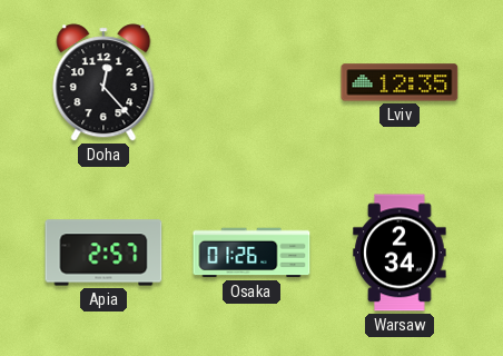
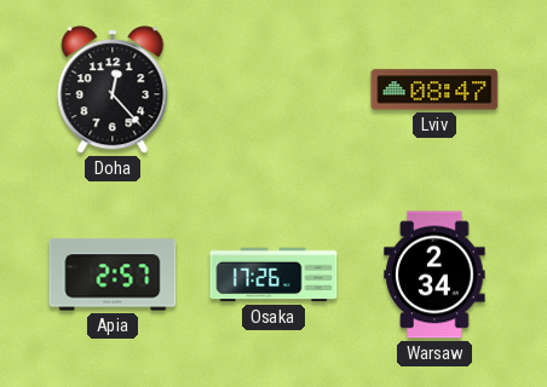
Lviv: 12:35 -> 08:47 (434, 89)
Osaka: 01:26 -> 17:26 (273, 275)
